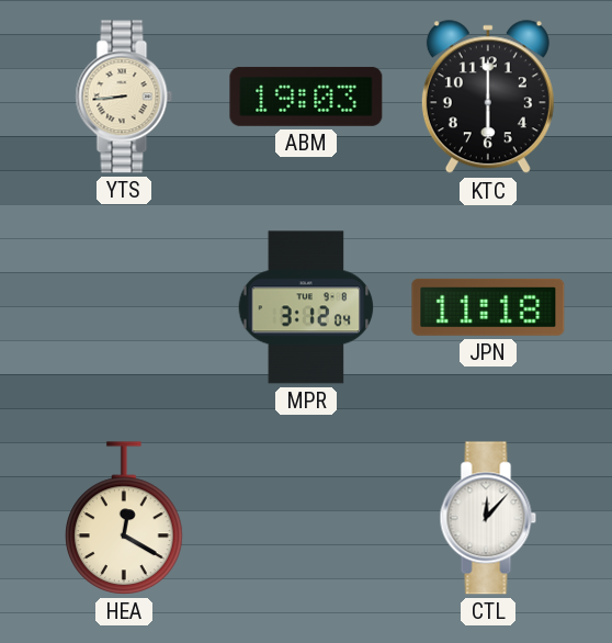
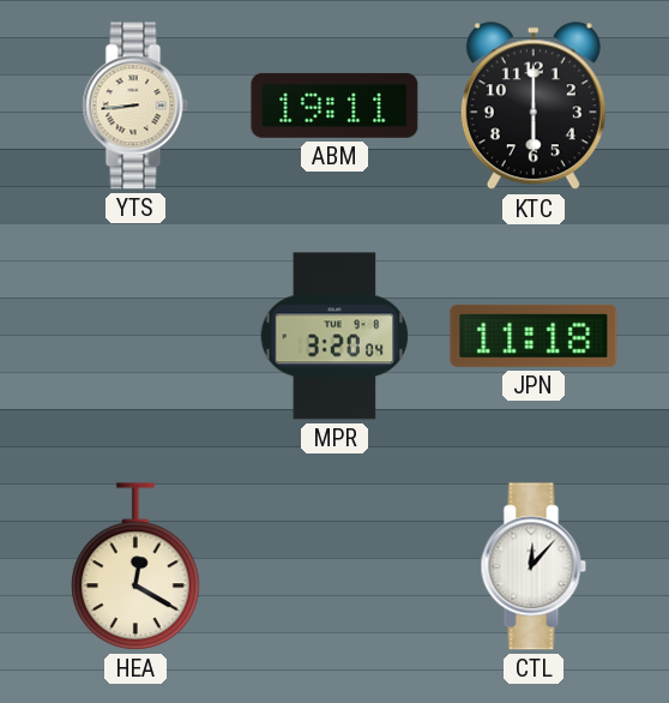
ABM: 19:03 -> 19:11 (334, 106)
MPR: 3:12 -> 3:20 (334, 336)
